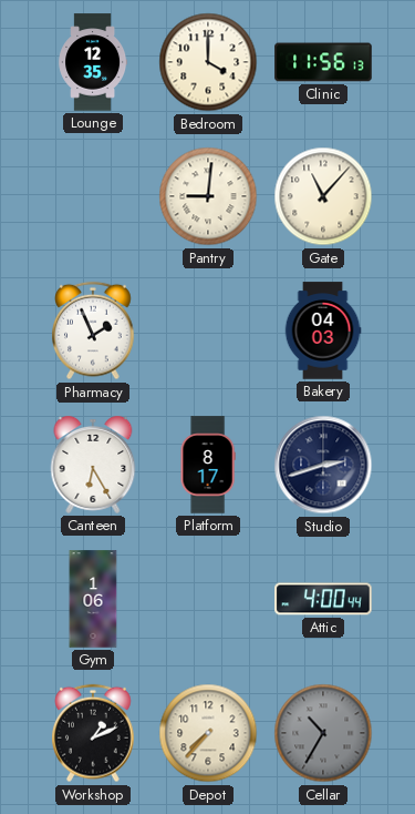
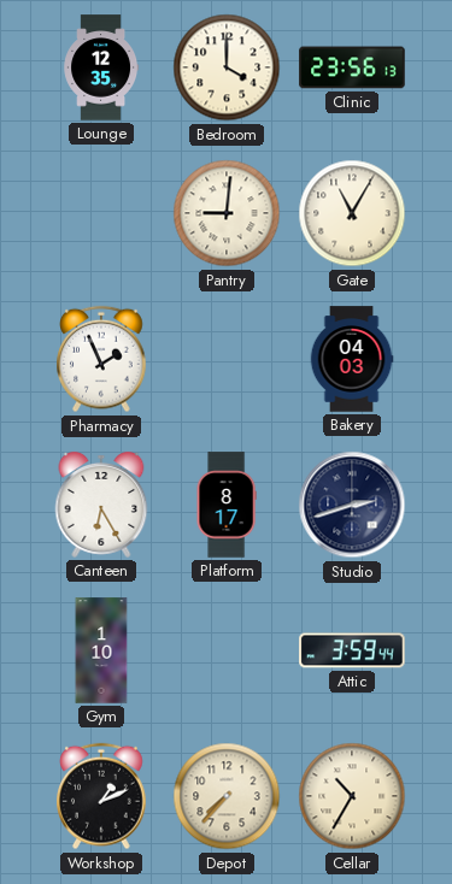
Clinic: 11:56 -> 23:56 (352, 67)
Gate: 11:07 -> 11:05 (352, 213)
Gym: 1:06 -> 1:10 (101, 650)
Attic: 4:00 -> 3:59 (352, 650)
Cellar dial: grey -> cream (352, 796)
